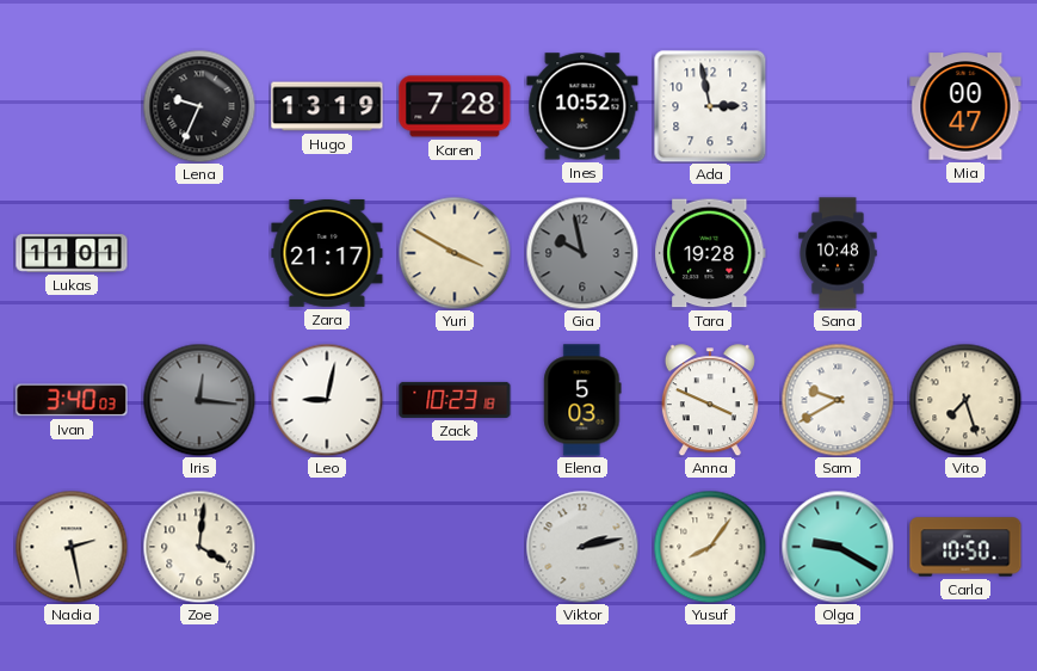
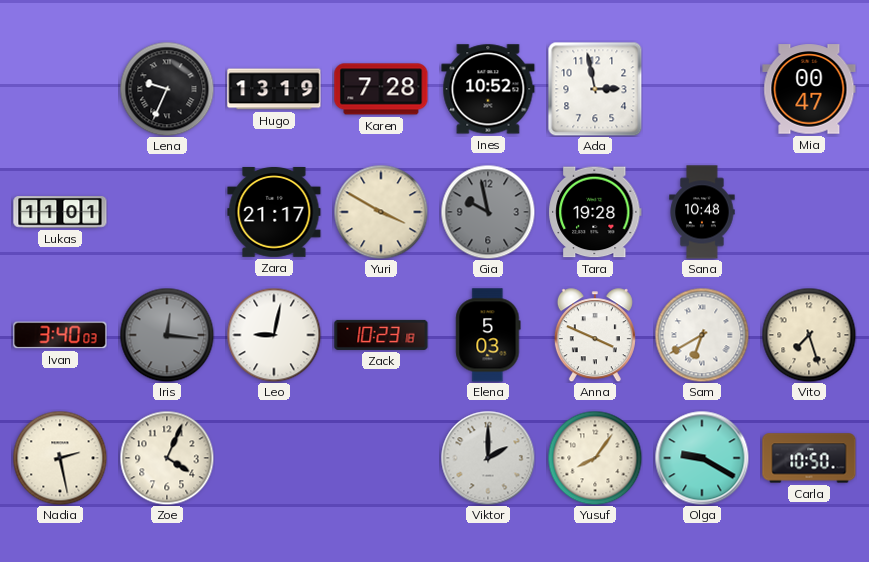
Sam: 9:40 -> 6:40 (702, 335)
Zoe: 4:01 -> 4:04 (167, 458)
Viktor: 2:13 -> 2:00 (488, 458)
